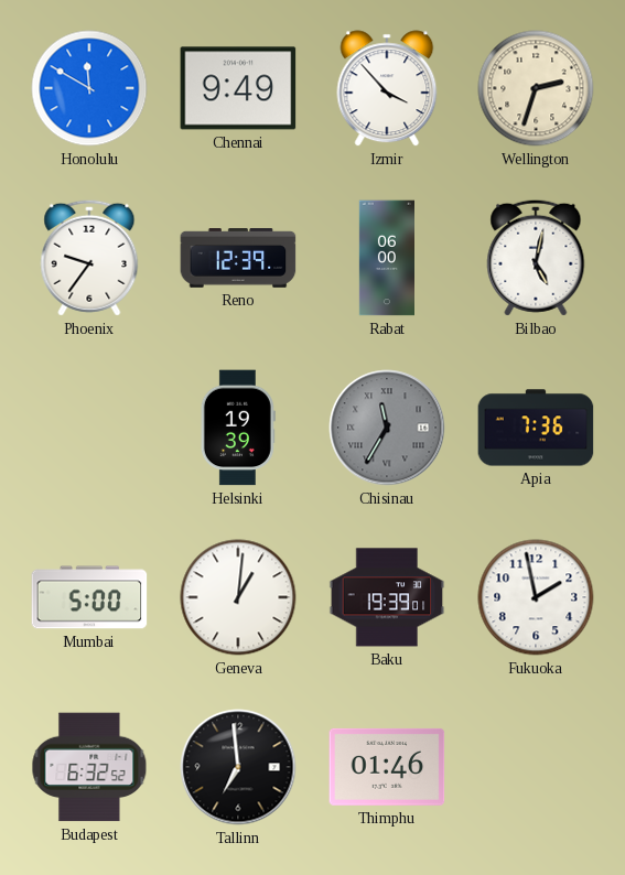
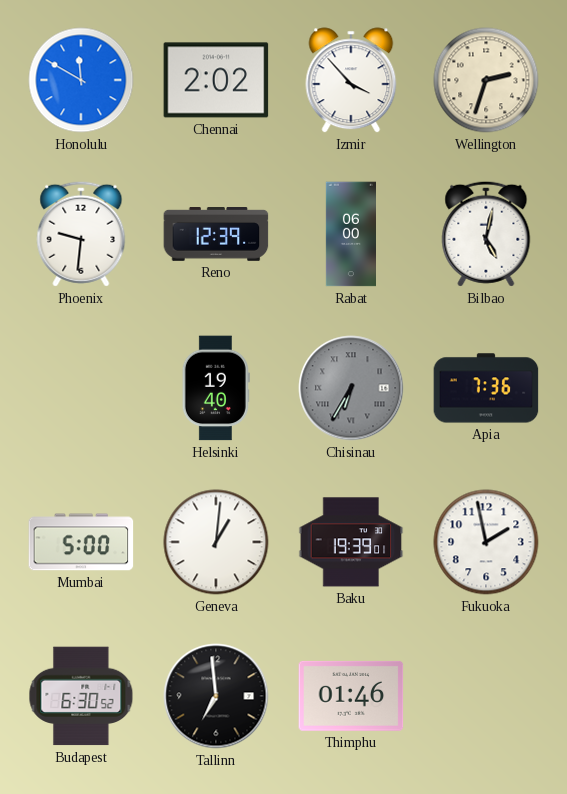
Chennai: 9:49 -> 2:02 (216, 80)
Phoenix: 9:36 -> 9:31 (81, 234)
Helsinki: 19:39 -> 19:40 (216, 388)
Chisinau: 11:35 -> 6:35 (351, 388)
Budapest: 6:32 -> 6:30 (81, 696)
